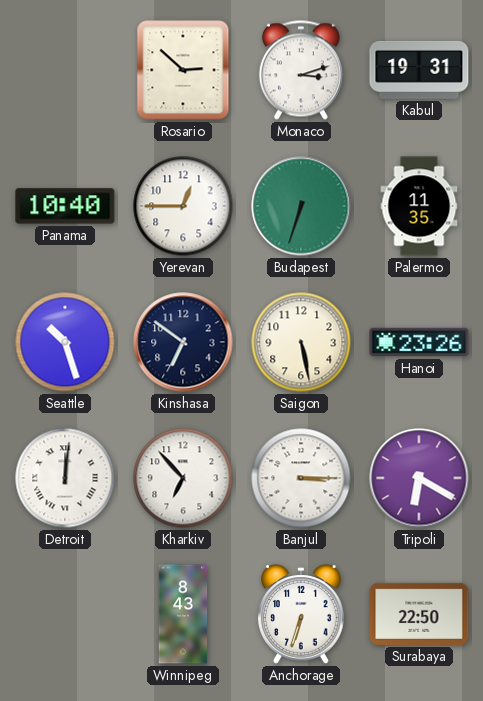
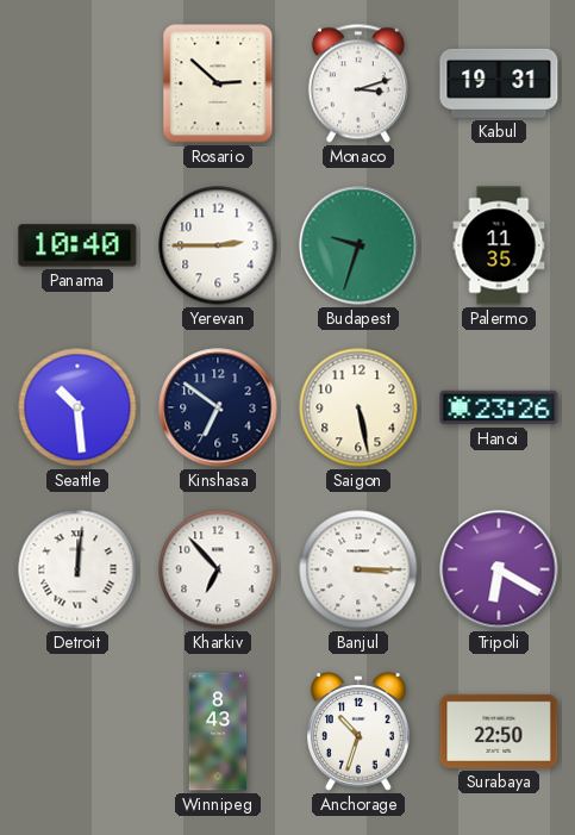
Yerevan: 12:45 -> 2:45 (218, 245)
Budapest: 6:33 -> 9:33 (358, 245)
Seattle: 10:27 -> 10:29 (77, 407)
Anchorage: 6:33 -> 10:33 (360, 731)
